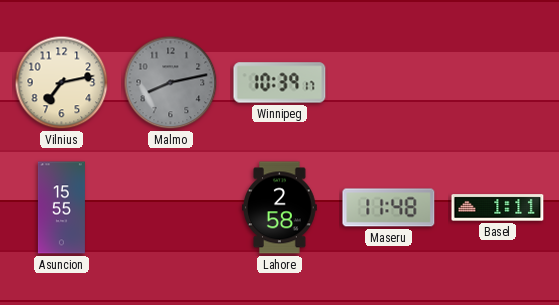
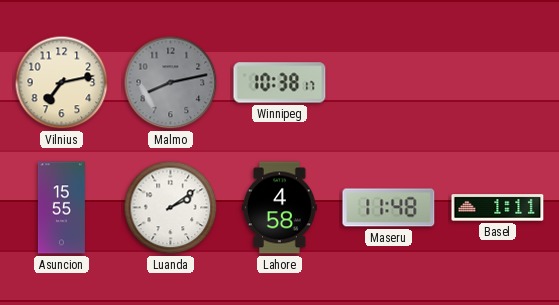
Winnipeg: 10:39 -> 10:38 (280, 83)
Luanda: none -> 2:09 (171, 208)
Lahore: 2:58 -> 4:58 (280, 208)
